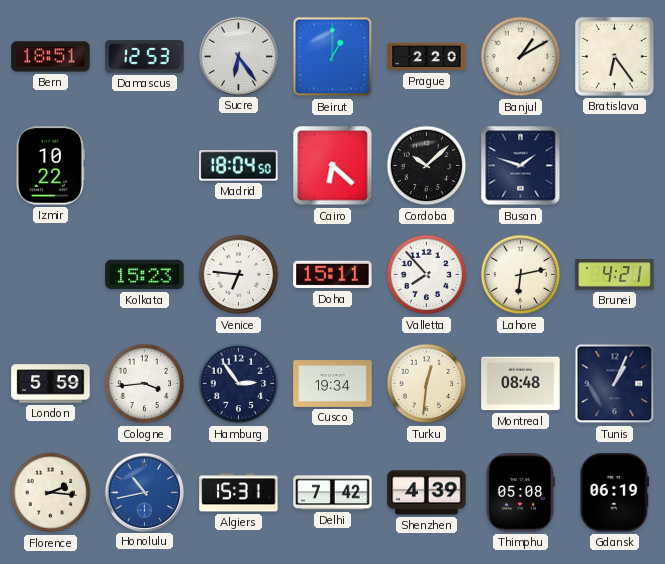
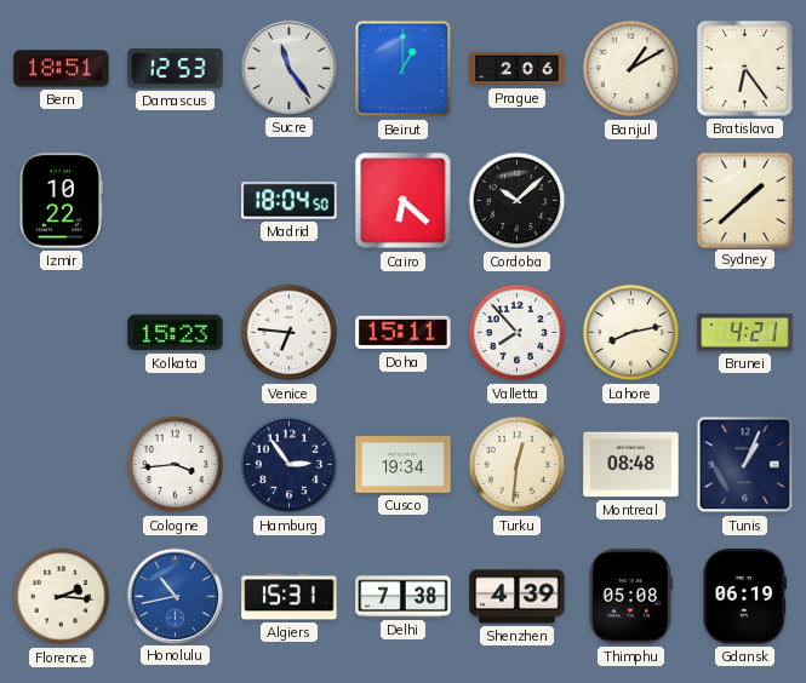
Sucre: 6:24 -> 11:24 (288, 68)
Prague: 2:20 -> 2:06 (518, 69)
Busan: 1:48 -> none (521, 166)
Sydney: none -> 1:38 (744, 200)
Lahore: 6:13 -> 8:13 (631, 333)
London: 5:59 -> none (51, 384)
Delhi: 7:42 -> 7:38 (404, 597)
